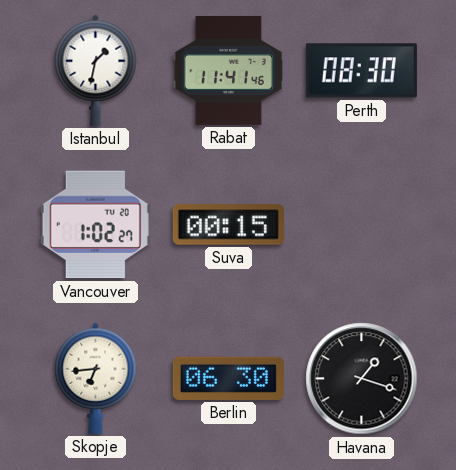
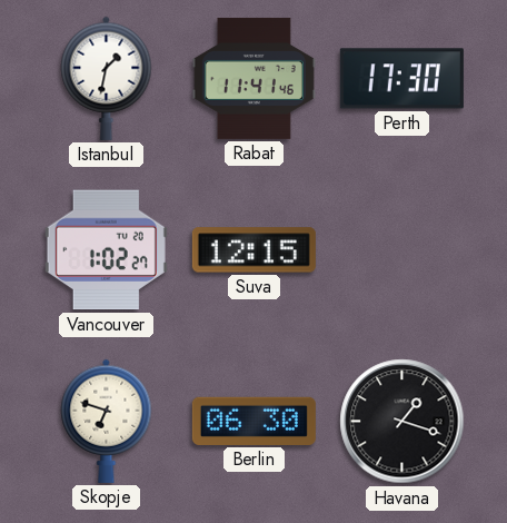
Perth: 08:30 -> 17:30 (401, 79)
Suva: 00:15 -> 12:15 (254, 250)
Skopje: 6:44 -> 6:48 (107, 421)
